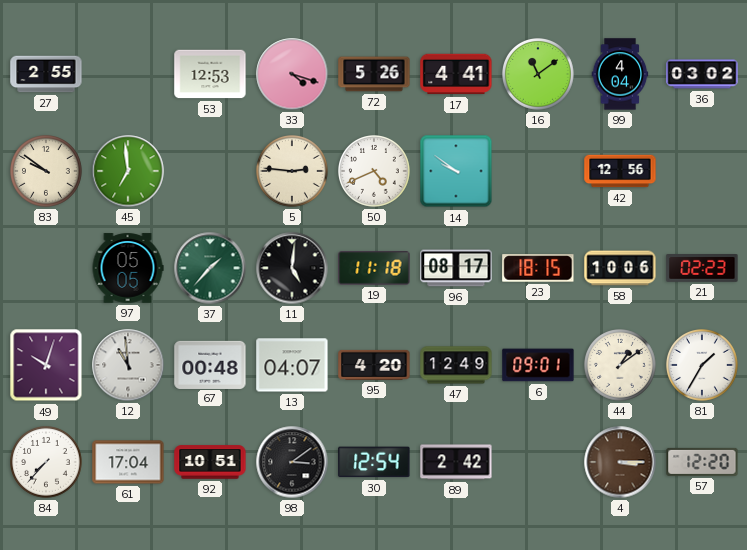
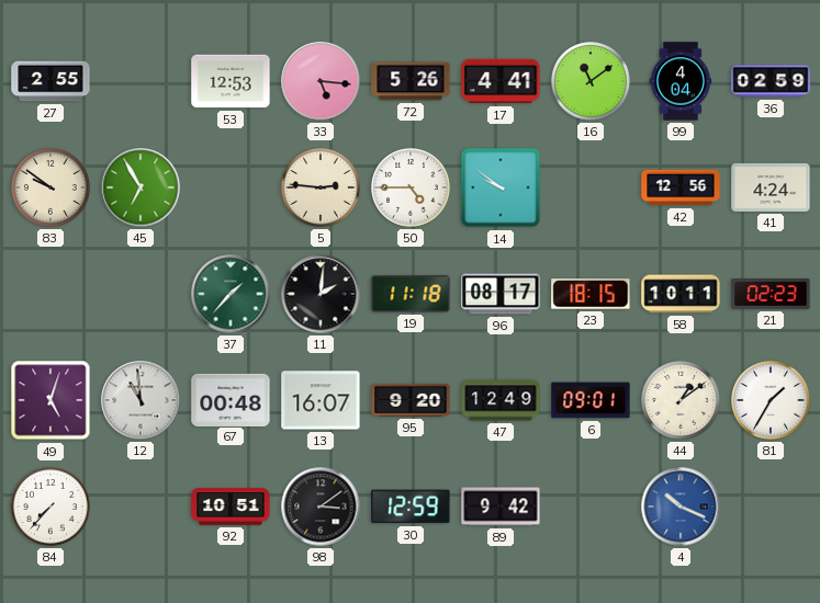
33: 4:18 -> 5:16 (321, 81)
36: 03:02 -> 02:59 (771, 81)
45: 6:59 -> 6:55 (141, 187)
50: 4:41 -> 4:45 (412, 189)
41: none -> 4:24 (771, 187)
97: 05:05 -> none (128, 268)
11: 5:01 -> 2:01 (321, 294)
58: 10:06 -> 10:11 (681, 294)
49: 10:03 -> 5:03 (50, 400)
13: 04:07 -> 16:07 (321, 400)
95: 4:20 -> 9:20 (411, 400)
61: 17:04 -> none (128, 462)
30: 12:54 -> 12:59 (411, 507)
89: 2:42 -> 9:42 (501, 507)
4: 3:15 -> 10:19 (681, 507)
4 dial: brown -> blue (681, 507)
57: 12:20 -> none (702, 462)
